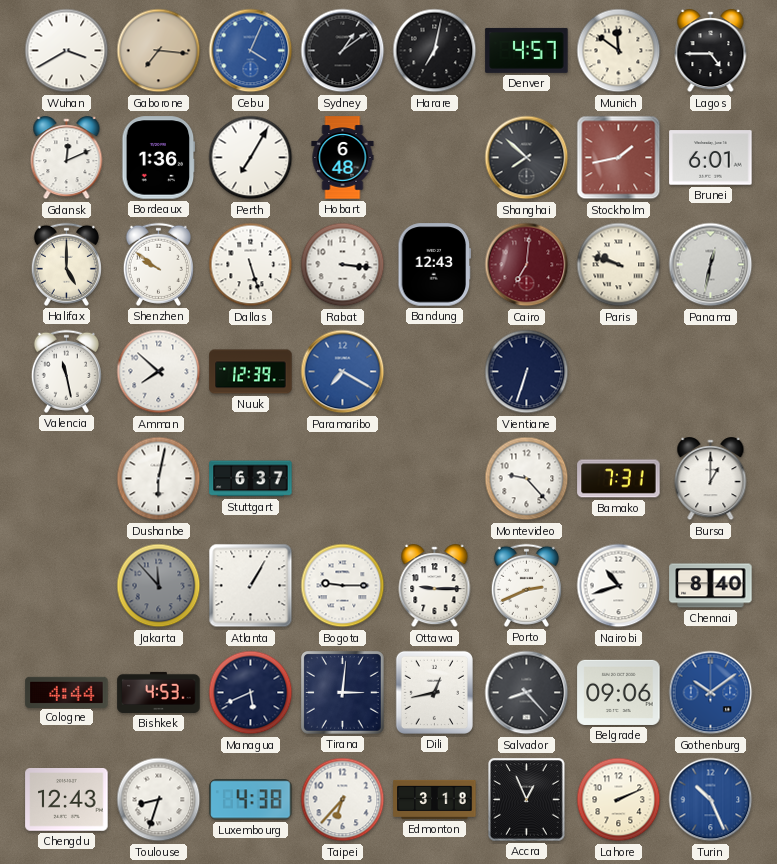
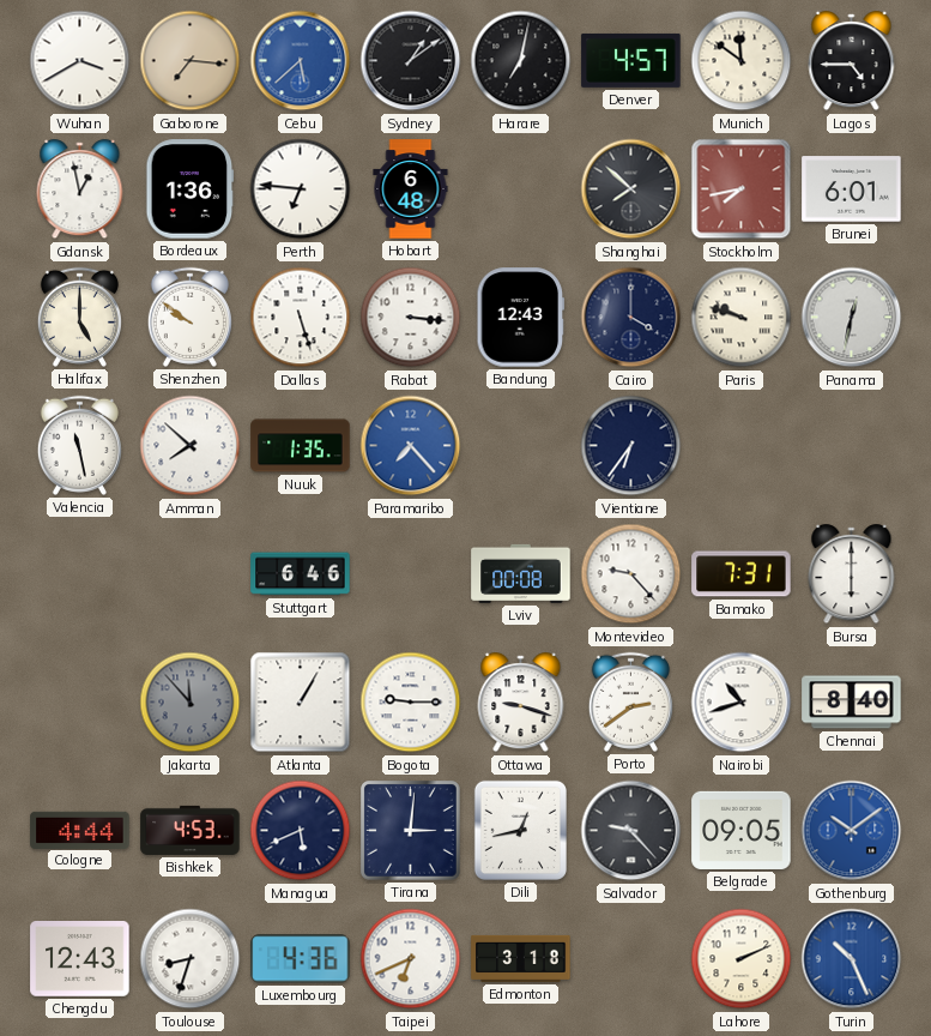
Cebu: 4:04 -> 5:38 (301, 61)
Gdansk: 12:11 -> 12:58 (80, 189)
Perth: 7:05 -> 6:46 (301, 189)
Stockholm: 1:43 -> 7:43 (742, 189)
Cairo: 7:01 -> 4:00 (631, 318)
Cairo dial: burgundy -> navy (631, 318)
Nuuk: 12:39 -> 1:35 (301, 446)
Paramaribo: 7:20 -> 7:23 (411, 446)
Vientiane: 6:33 -> 6:36 (631, 446)
Dushanbe: 6:02 -> none (159, 479)
Stuttgart: 6:37 -> 6:46 (301, 574)
Lviv: none -> 00:08 (521, 573)
Bursa: 1:00 -> 6:00 (852, 574)
Ottawa: 9:15 -> 9:18 (521, 703)
Porto: 2:41 -> 2:39 (630, 701)
Salvador: 8:23 -> 9:23 (631, 831)
Belgrade: 09:06 -> 09:05 (742, 830)
Luxembourg: 4:38 -> 4:36 (301, 959)
Taipei: 6:37 -> 6:41 (411, 959)
Accra: 12:56 -> none (527, 800)
